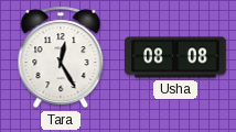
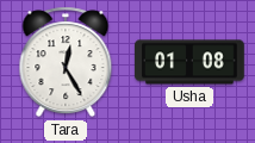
Usha: 08:08 -> 01:08 (189, 62)
